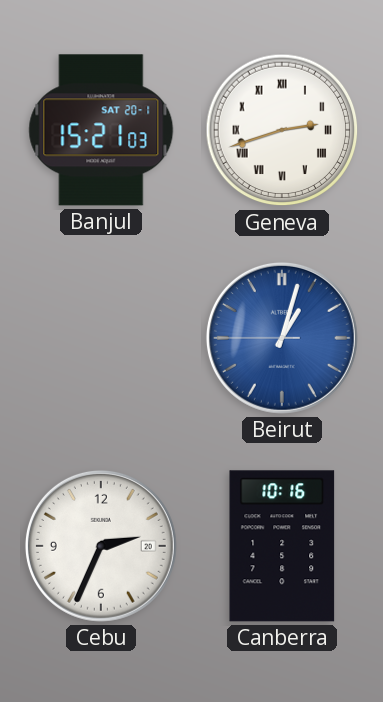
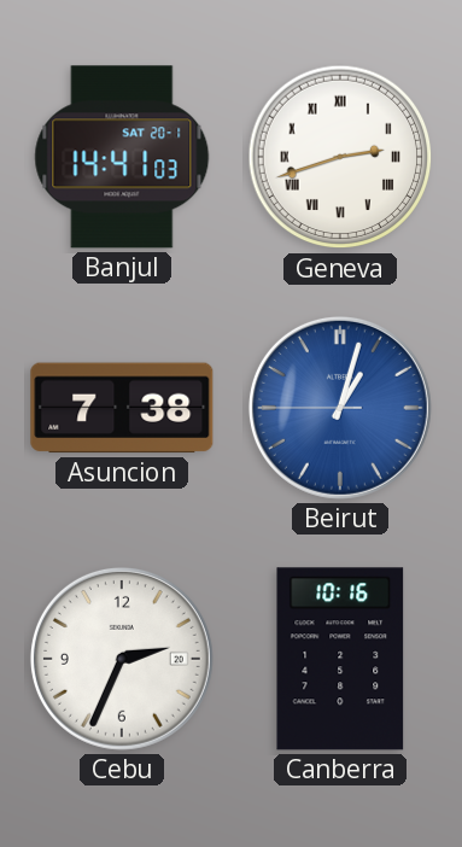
Banjul: 15:21 -> 14:41 (122, 157)
Asuncion: none -> 7:38 (122, 408)
